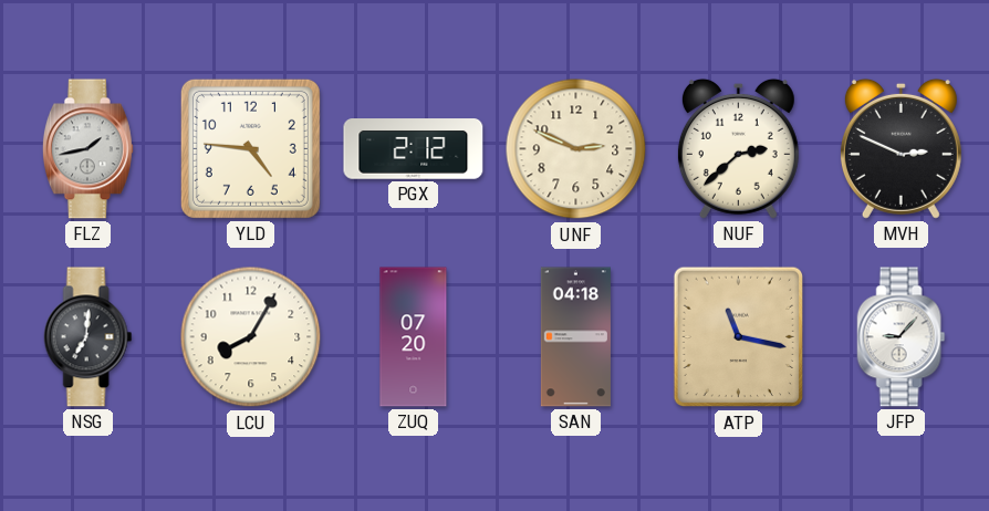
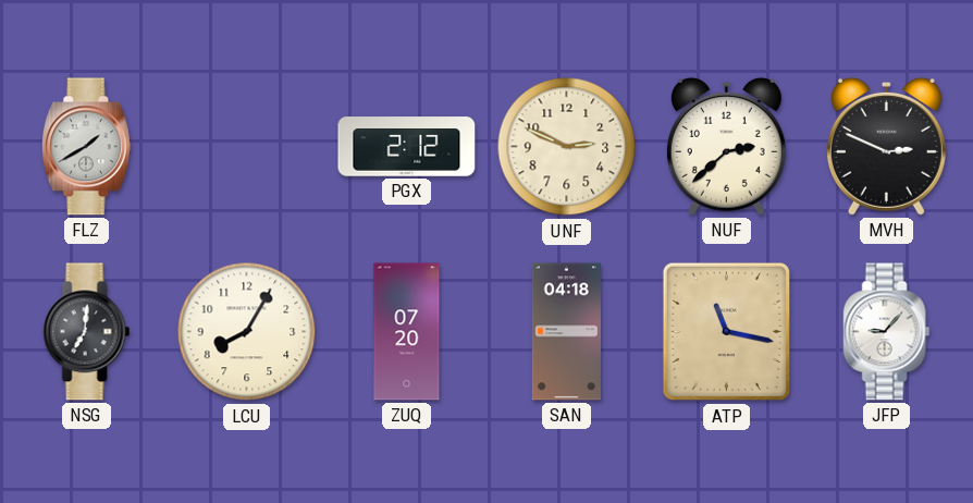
FLZ: 1:43 -> 1:40 (86, 147)
YLD: 4:46 -> none (250, 148)
